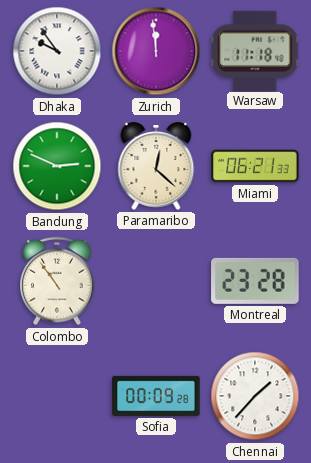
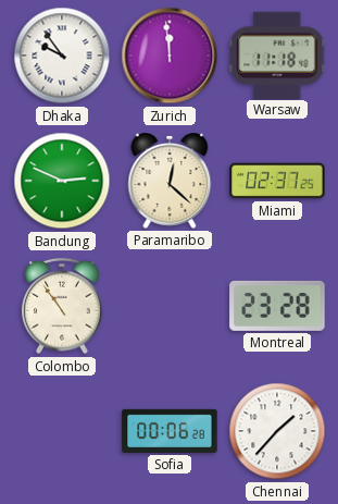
Miami: 06:21 -> 02:37 (277, 181)
Sofia: 00:09 -> 00:06 (170, 431)
